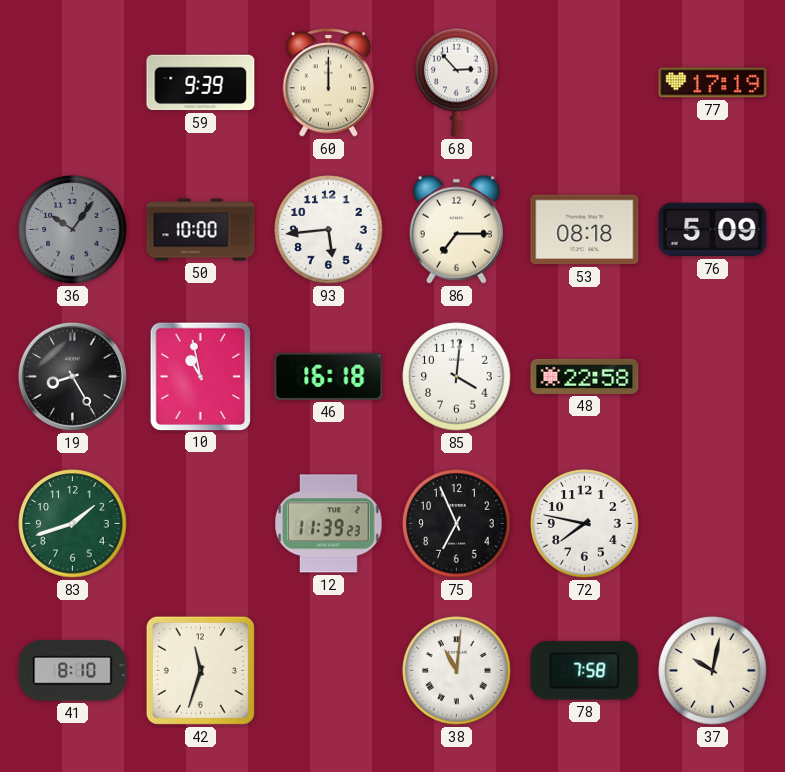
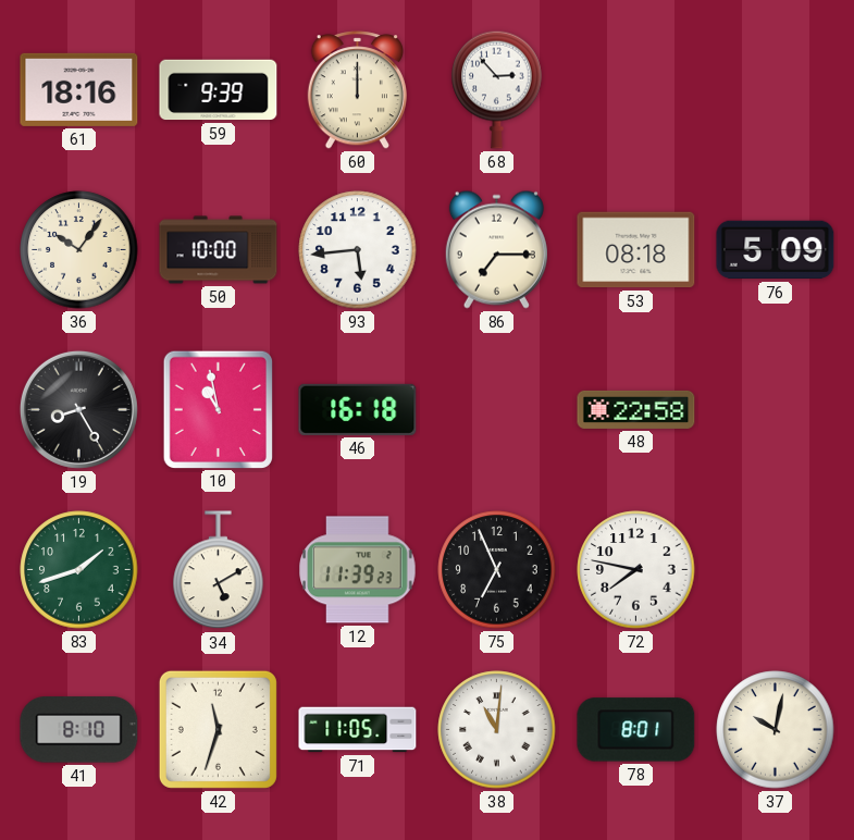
61: none -> 18:16 (79, 89)
77: 17:19 -> none (713, 83)
36 dial: grey -> cream (79, 250)
85: 4:01 -> none (457, 377)
34: none -> 5:10 (219, 570)
71: none -> 11:05 (358, 730)
78: 7:58 -> 8:01 (636, 730)
